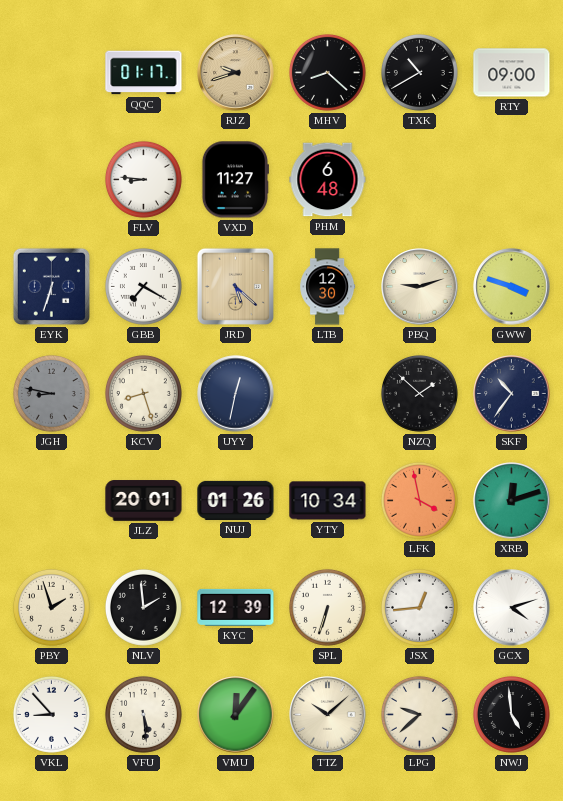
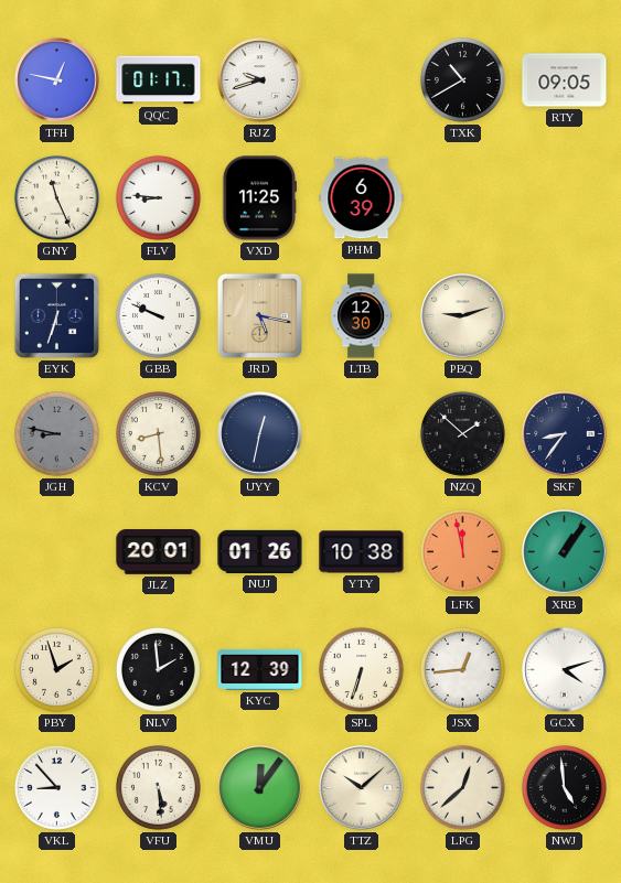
TFH: none -> 12:47 (57, 80)
RJZ dial: champagne -> white (260, 80)
MHV: 8:22 -> none (327, 72)
RTY: 09:00 -> 09:05 (565, 80)
GNY: none -> 11:26 (56, 197)
VXD: 11:27 -> 11:25 (259, 198)
PHM: 6:48 -> 6:39 (362, 198)
GBB: 7:20 -> 9:49 (158, 315)
JRD: 5:22 -> 5:17 (259, 315)
GWW: 3:48 -> none (512, 287)
KCV: 8:27 -> 8:29 (158, 433)
SKF: 10:36 -> 8:36 (565, 434)
YTY: 10:34 -> 10:38 (362, 552)
LFK: 3:58 -> 11:58 (462, 551)
XRB: 12:12 -> 1:06 (565, 552)
LPG: 9:38 -> 12:38 (462, 787)
